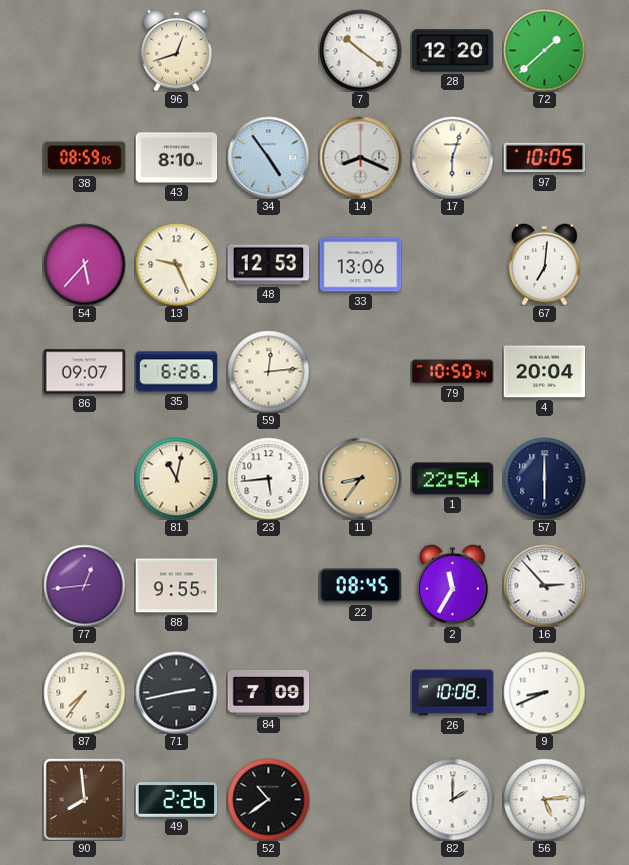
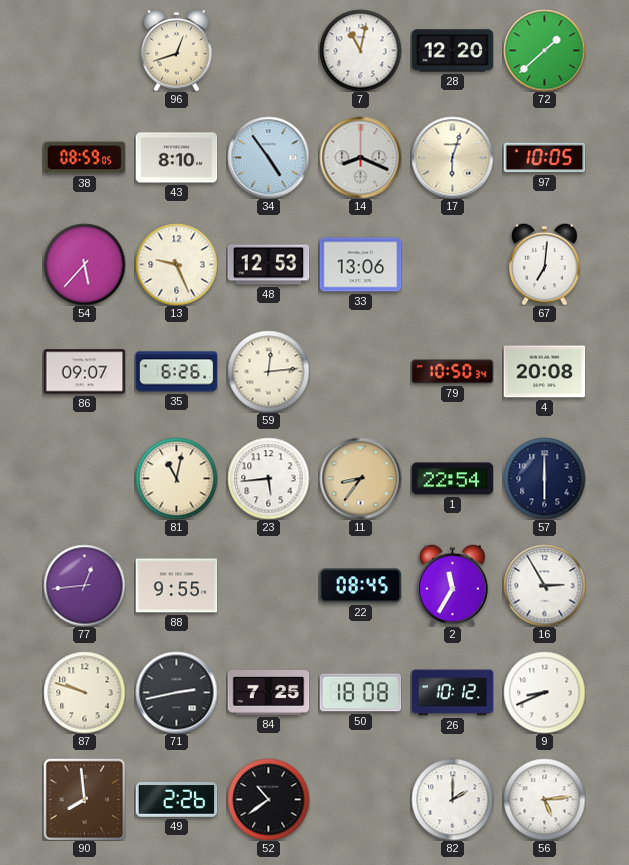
7: 10:21 -> 11:02 (360, 50)
4: 20:04 -> 20:08 (544, 372)
16: 2:53 -> 2:55 (544, 585)
87: 7:36 -> 9:48 (84, 692)
84: 7:09 -> 7:25 (268, 693)
50: none -> 18:08 (360, 693)
26: 10:08 -> 10:12 (452, 693)
